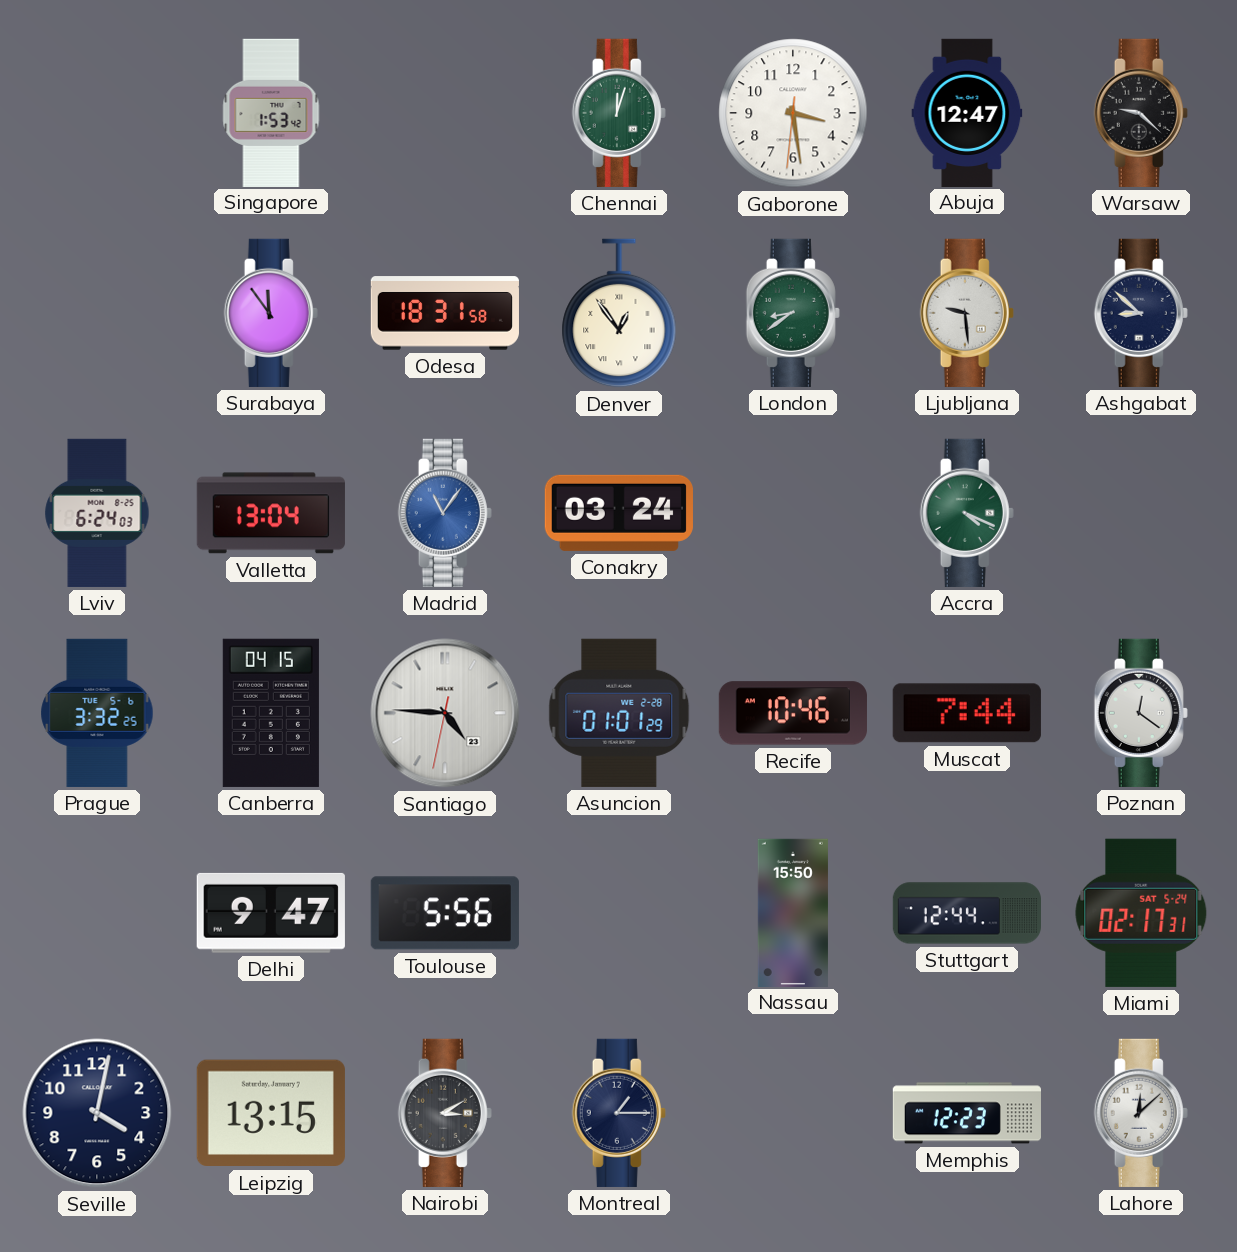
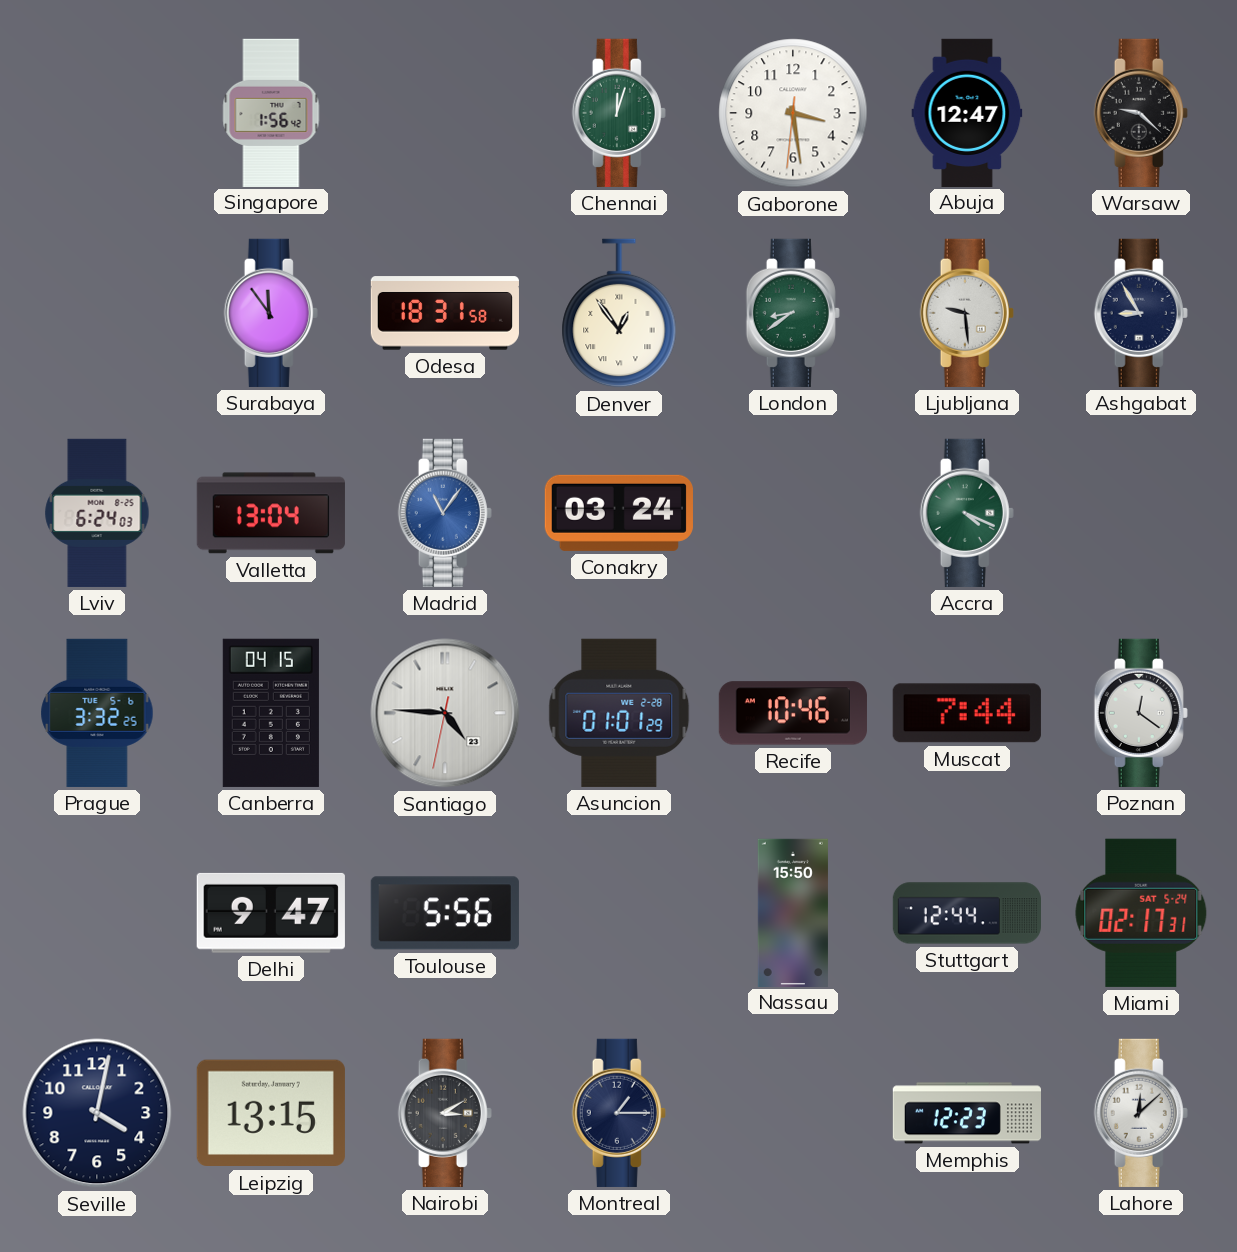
Singapore: 1:53 -> 1:56 (271, 112)
Ashgabat: 8:52 -> 8:55 (1141, 313)
